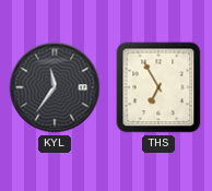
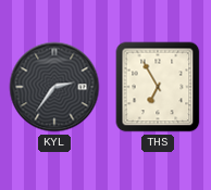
KYL: 11:36 -> 2:36 (54, 87)
